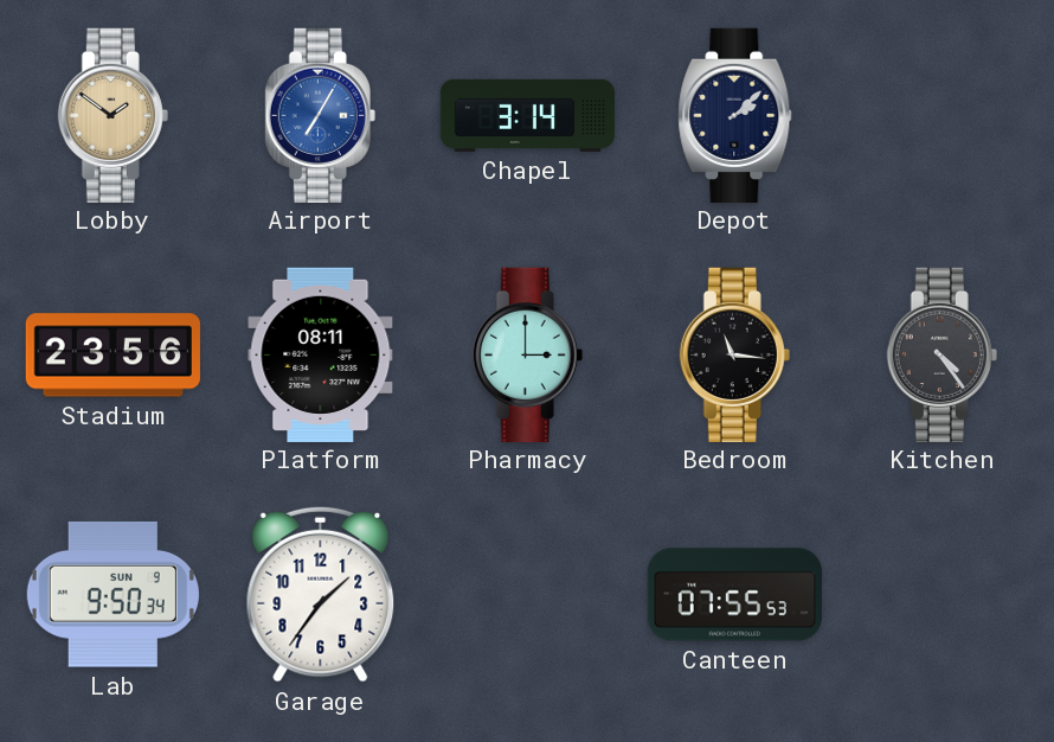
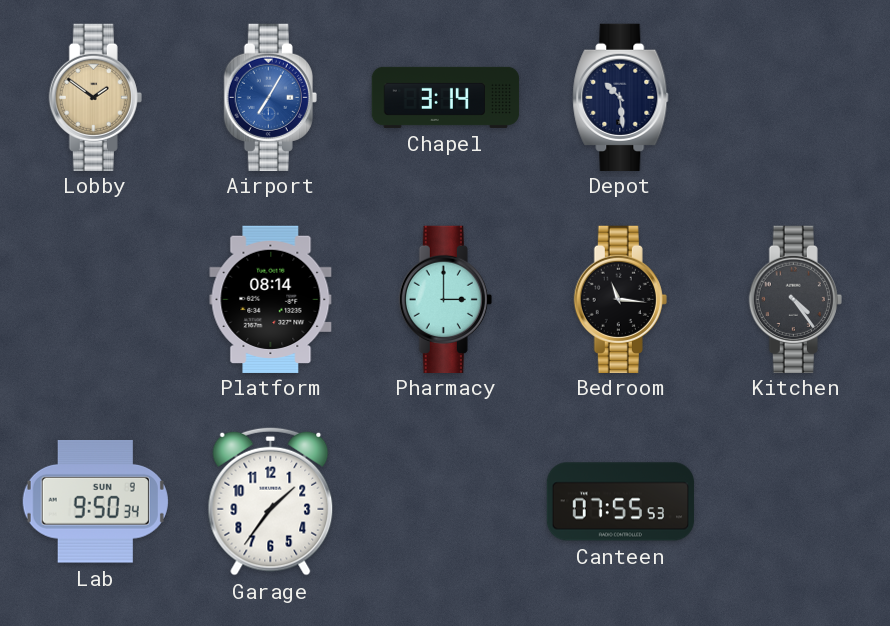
Depot: 2:08 -> 10:29 (621, 97)
Stadium: 23:56 -> none (113, 356)
Platform: 08:11 -> 08:14 (271, 299)
